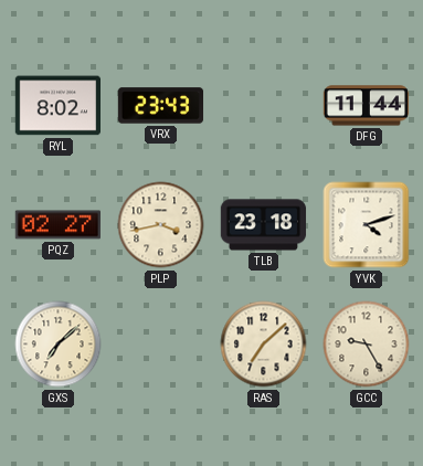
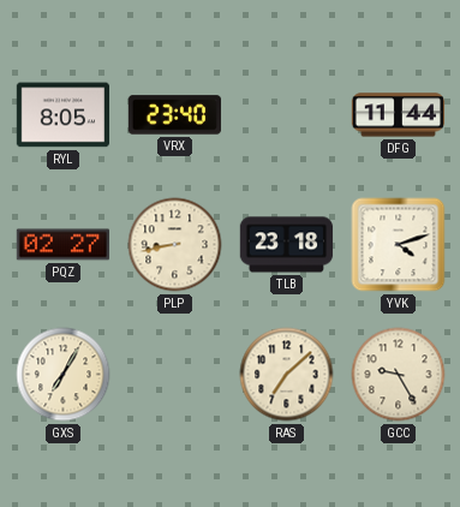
RYL: 8:02 -> 8:05 (62, 115)
VRX: 23:43 -> 23:40 (175, 115)
PLP: 3:43 -> 8:43 (175, 245)
GXS: 7:08 -> 7:05 (64, 375)
